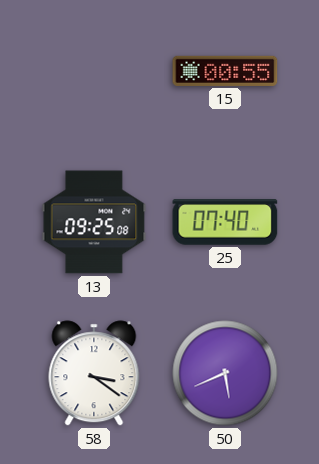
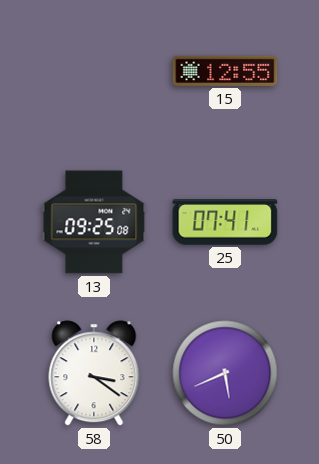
15: 00:55 -> 12:55 (225, 71)
25: 07:40 -> 07:41 (225, 222)
